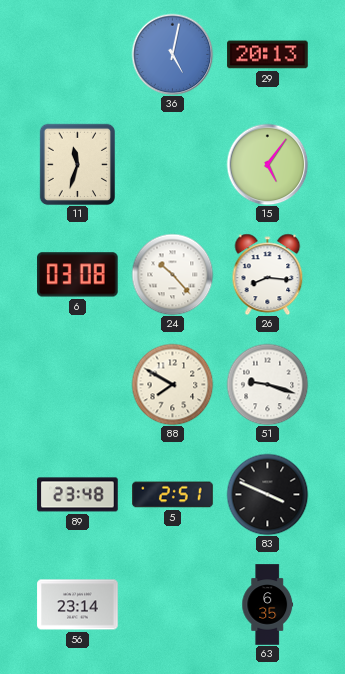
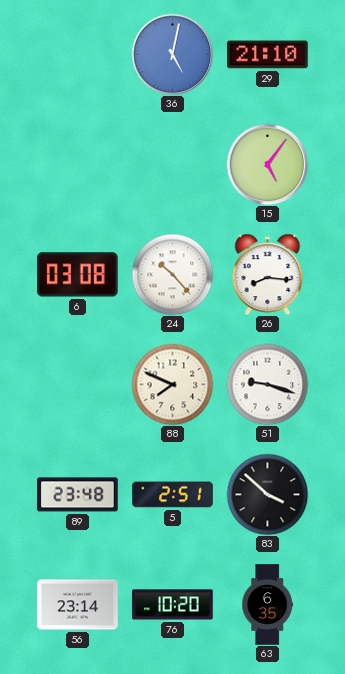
29: 20:13 -> 21:10 (268, 55)
11: 11:33 -> none (77, 164)
88: 7:50 -> 7:49 (172, 384)
83: 3:49 -> 3:52 (267, 494)
76: none -> 10:20 (173, 605)
